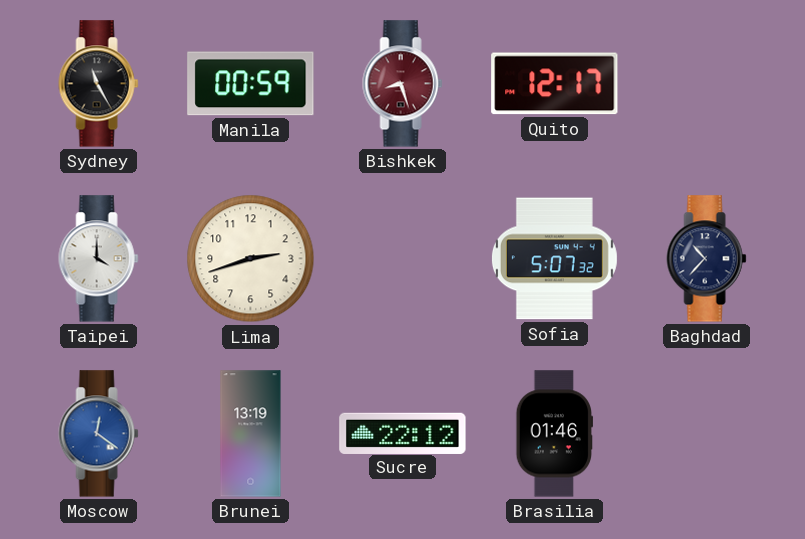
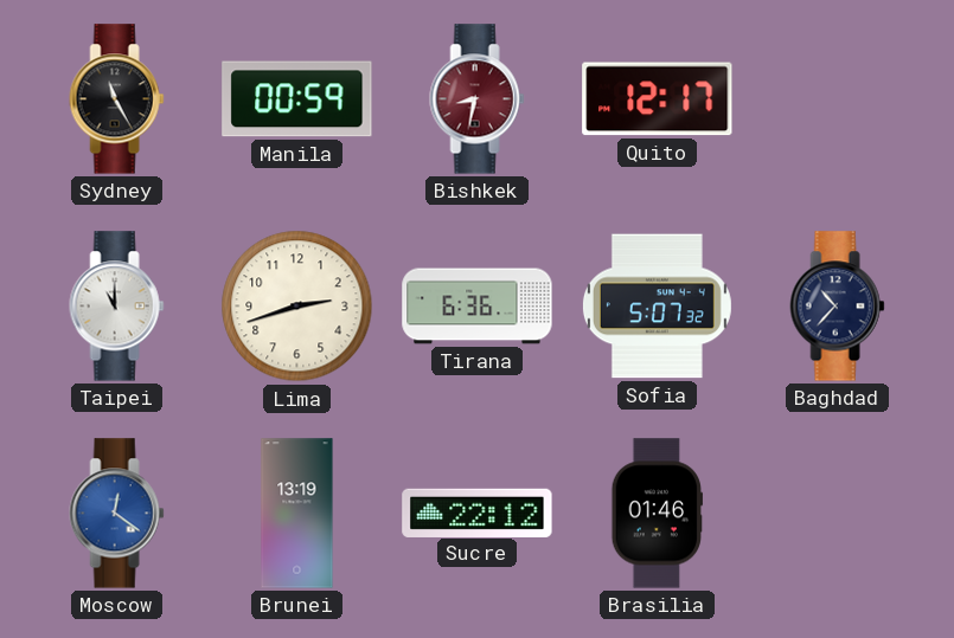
Bishkek: 8:27 -> 8:32 (478, 99)
Taipei: 4:00 -> 11:00 (117, 307)
Tirana: none -> 6:36 (478, 307)
